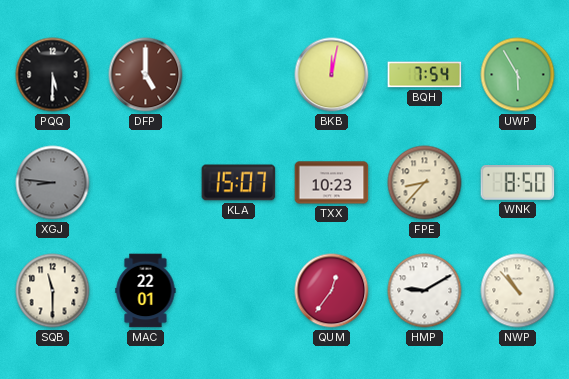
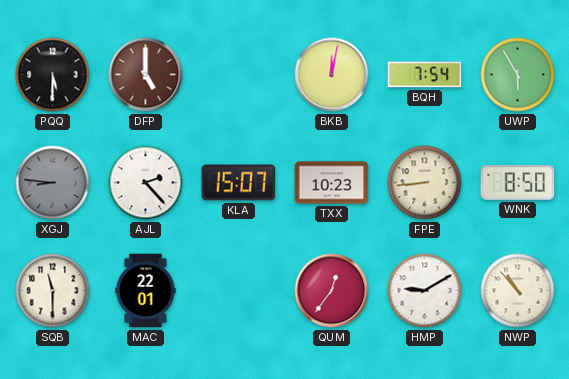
AJL: none -> 2:23 (146, 183)
FPE: 8:37 -> 8:44 (425, 183)
